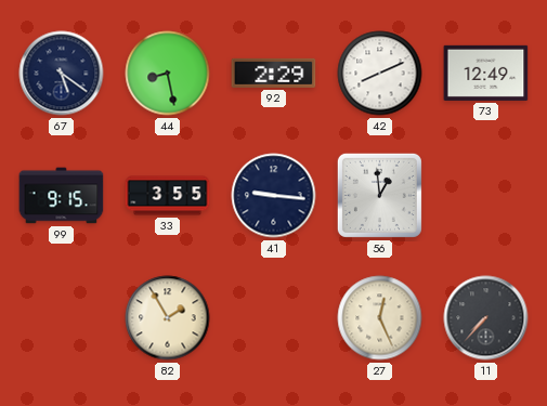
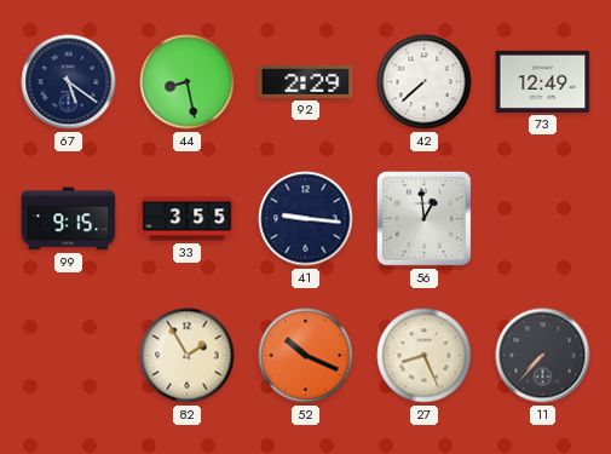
42: 8:11 -> 7:38 (425, 82)
52: none -> 10:19 (306, 356)
27: 12:26 -> 8:26 (425, 356)
